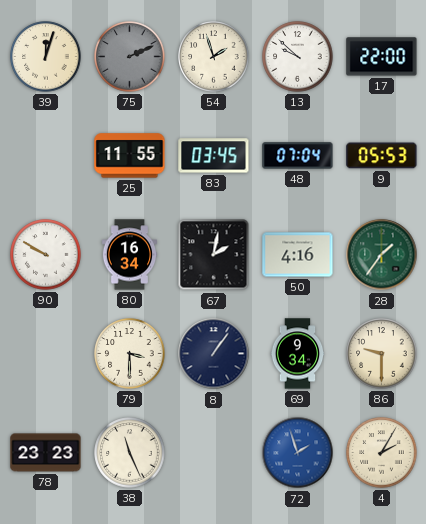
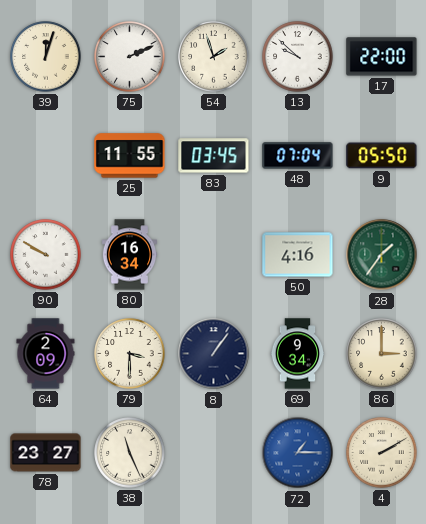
75 dial: grey -> white (130, 57)
9: 05:53 -> 05:50 (382, 156)
67: 2:02 -> none (214, 255)
64: none -> 2:09 (46, 354)
86: 9:30 -> 3:00 (382, 354)
78: 23:23 -> 23:27 (46, 453)
72: 1:57 -> 1:15 (298, 453)
4: 2:05 -> 2:10 (382, 453)
